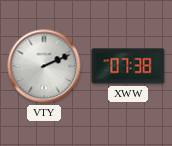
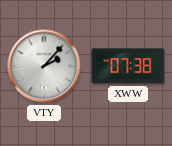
VTY: 2:11 -> 2:07 (44, 66)
